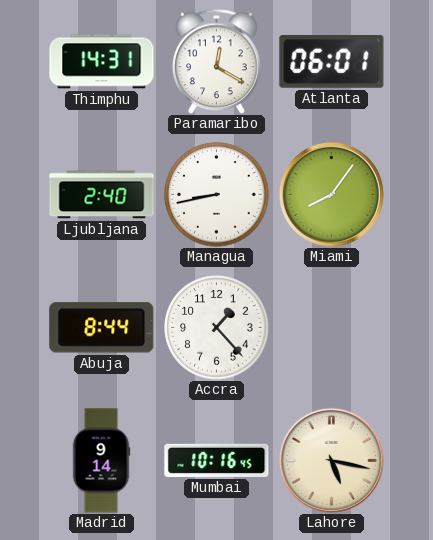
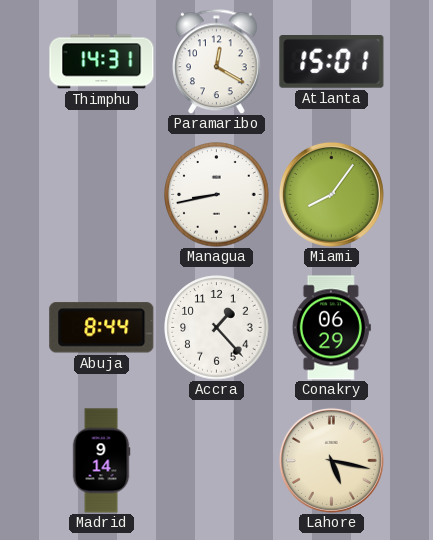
Atlanta: 06:01 -> 15:01 (332, 62)
Ljubljana: 2:40 -> none (102, 195)
Conakry: none -> 06:29 (331, 328)
Mumbai: 10:16 -> none (217, 460)
